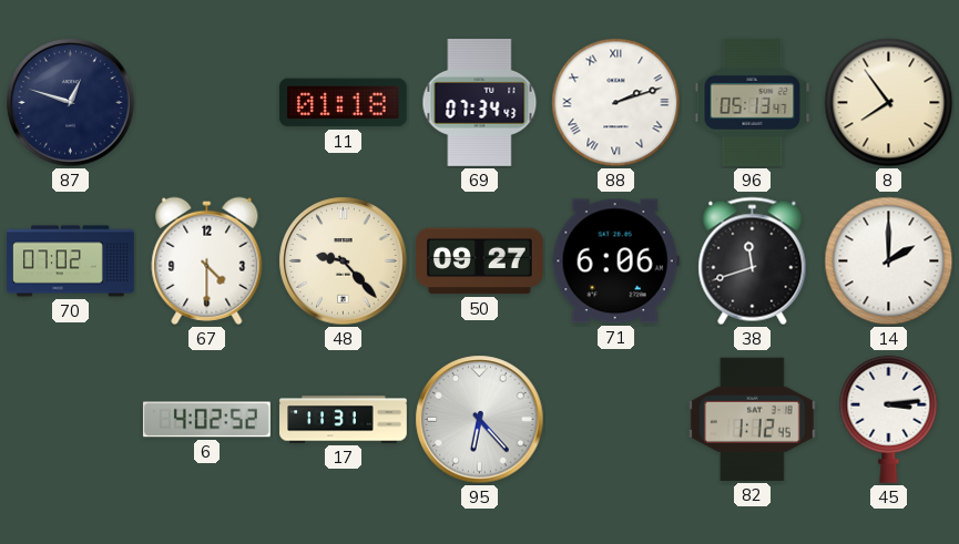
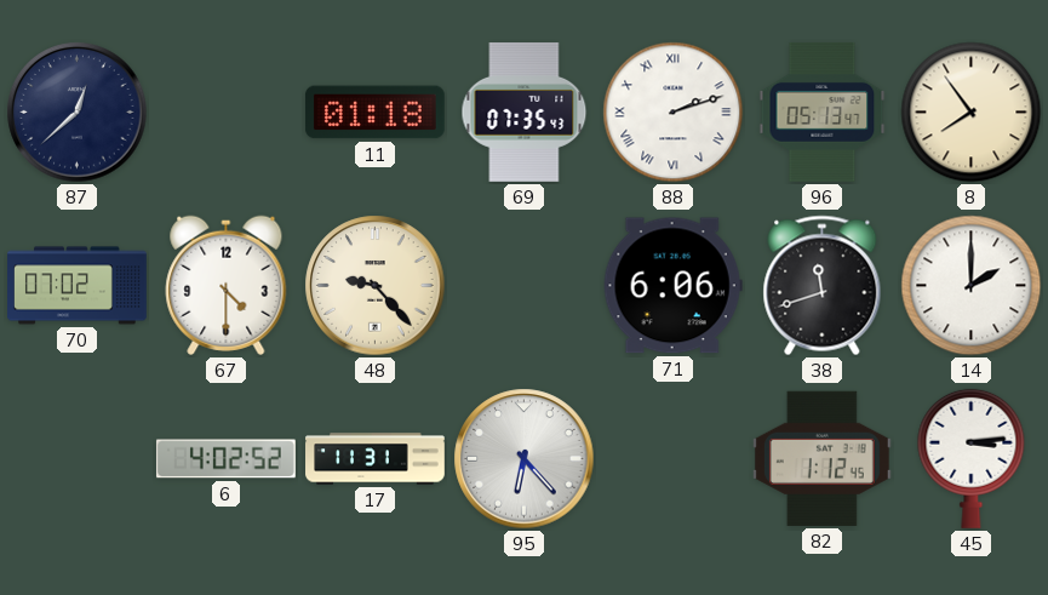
87: 12:48 -> 12:38 (78, 113)
69: 07:34 -> 07:35 (525, 113)
50: 09:27 -> none (480, 261)
